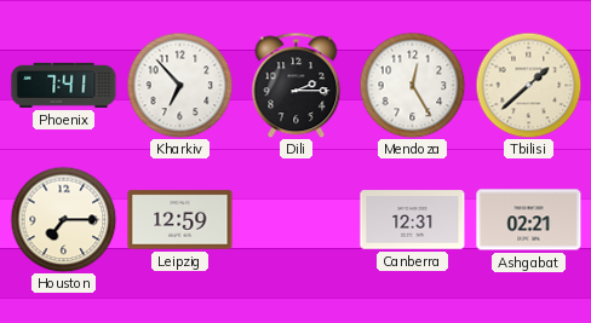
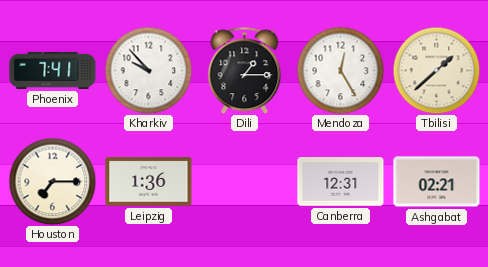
Kharkiv: 6:53 -> 9:53 (148, 70)
Dili: 2:15 -> 1:15 (245, 70)
Leipzig: 12:59 -> 1:36 (149, 182)
